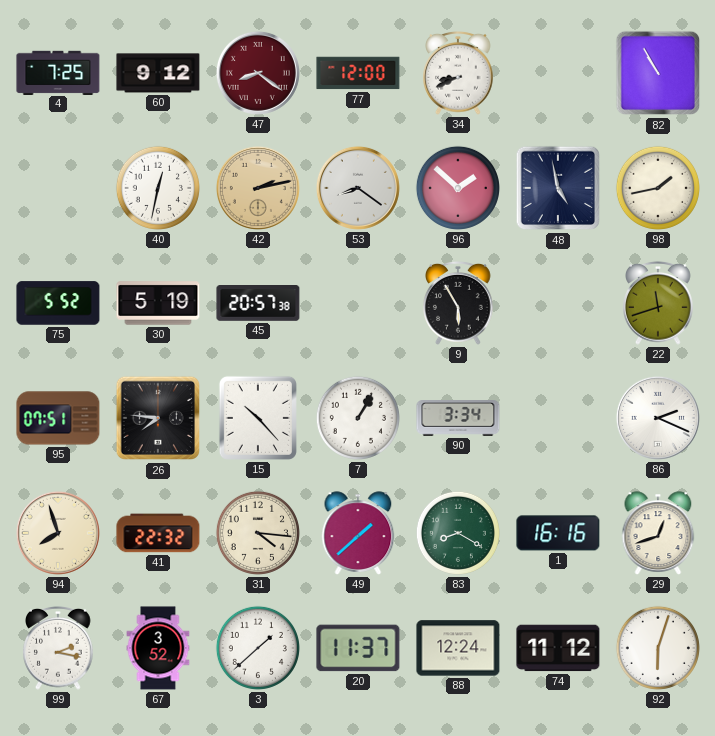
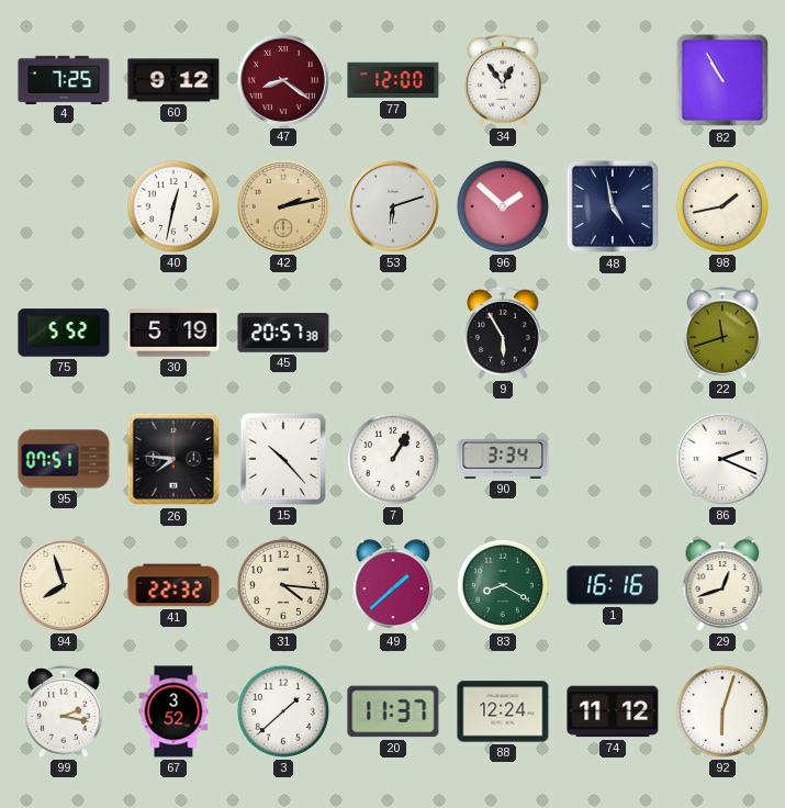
34: 8:41 -> 12:54 (503, 80)
53: 8:21 -> 6:12 (393, 206)
